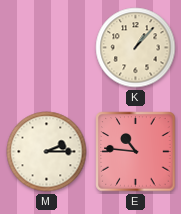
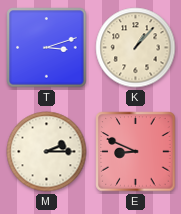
T: none -> 3:12 (47, 48)
E: 10:46 -> 8:49 (136, 152)
